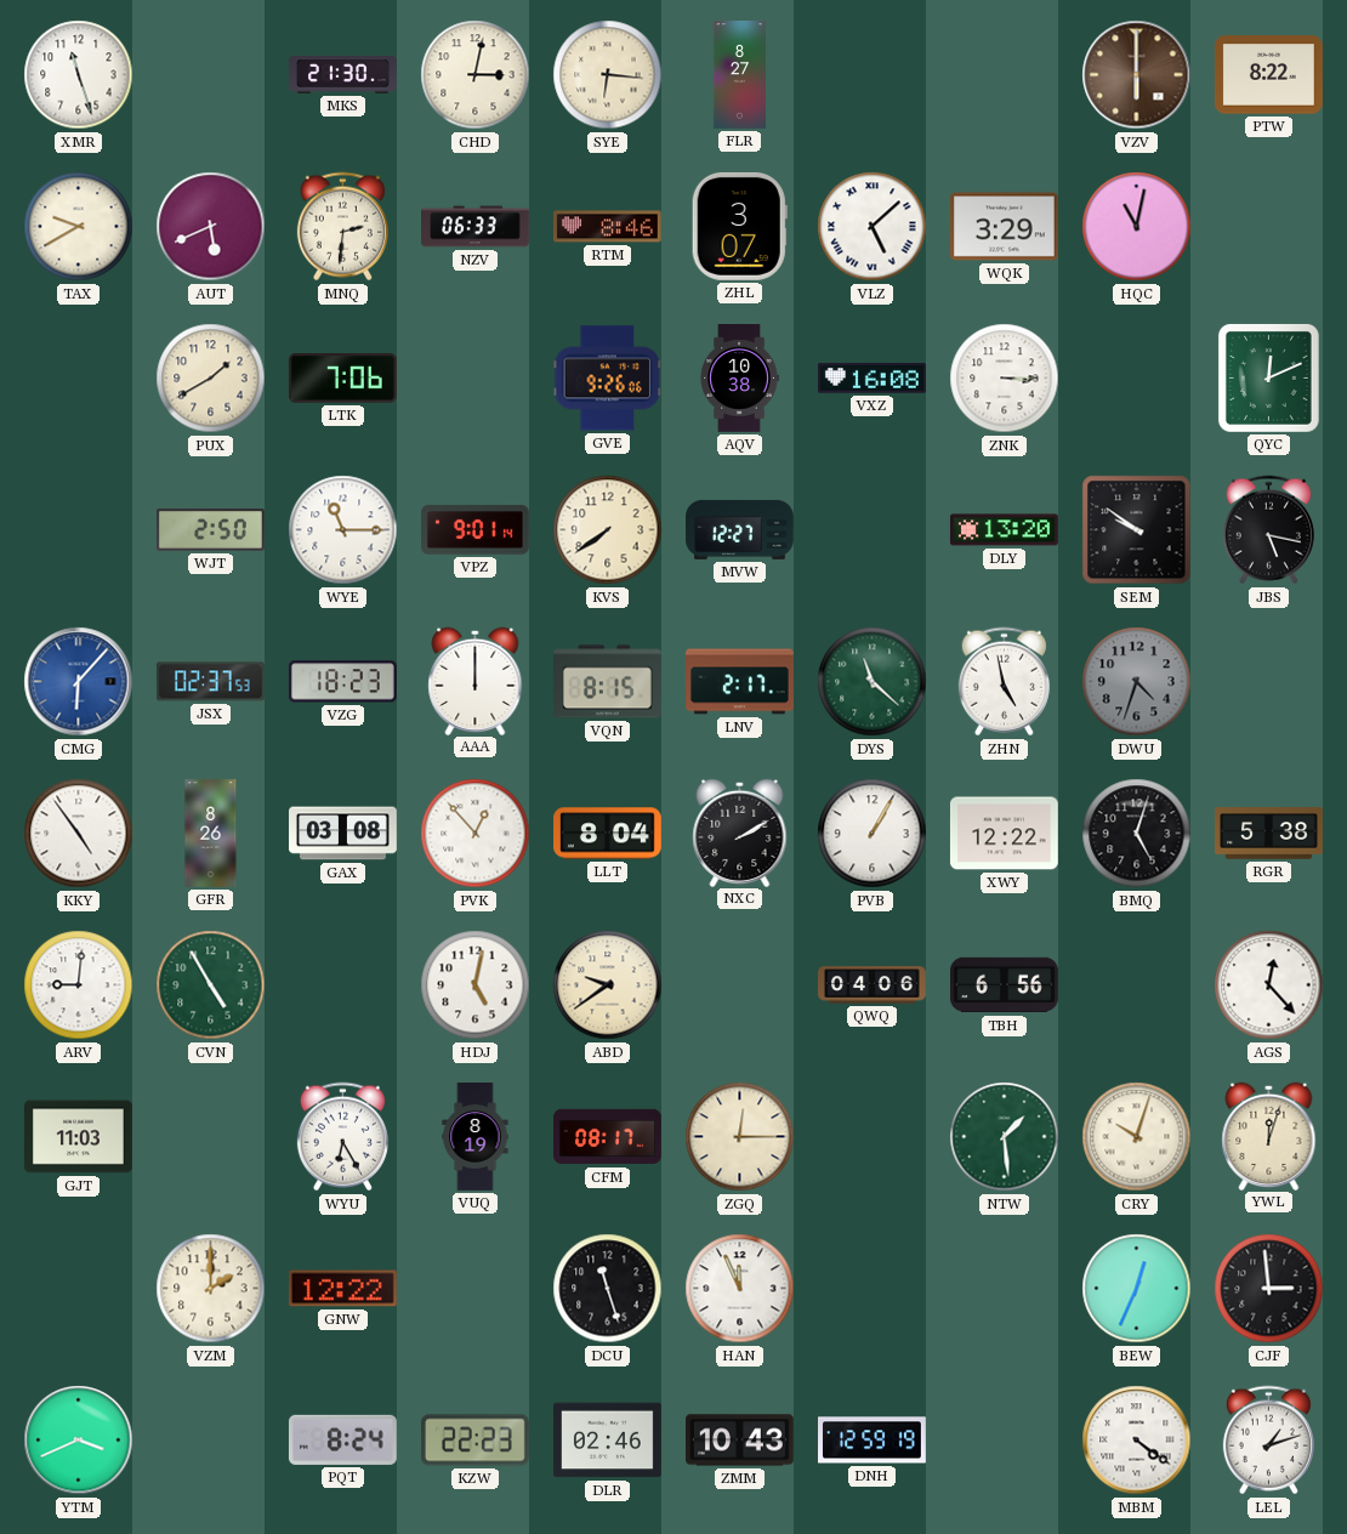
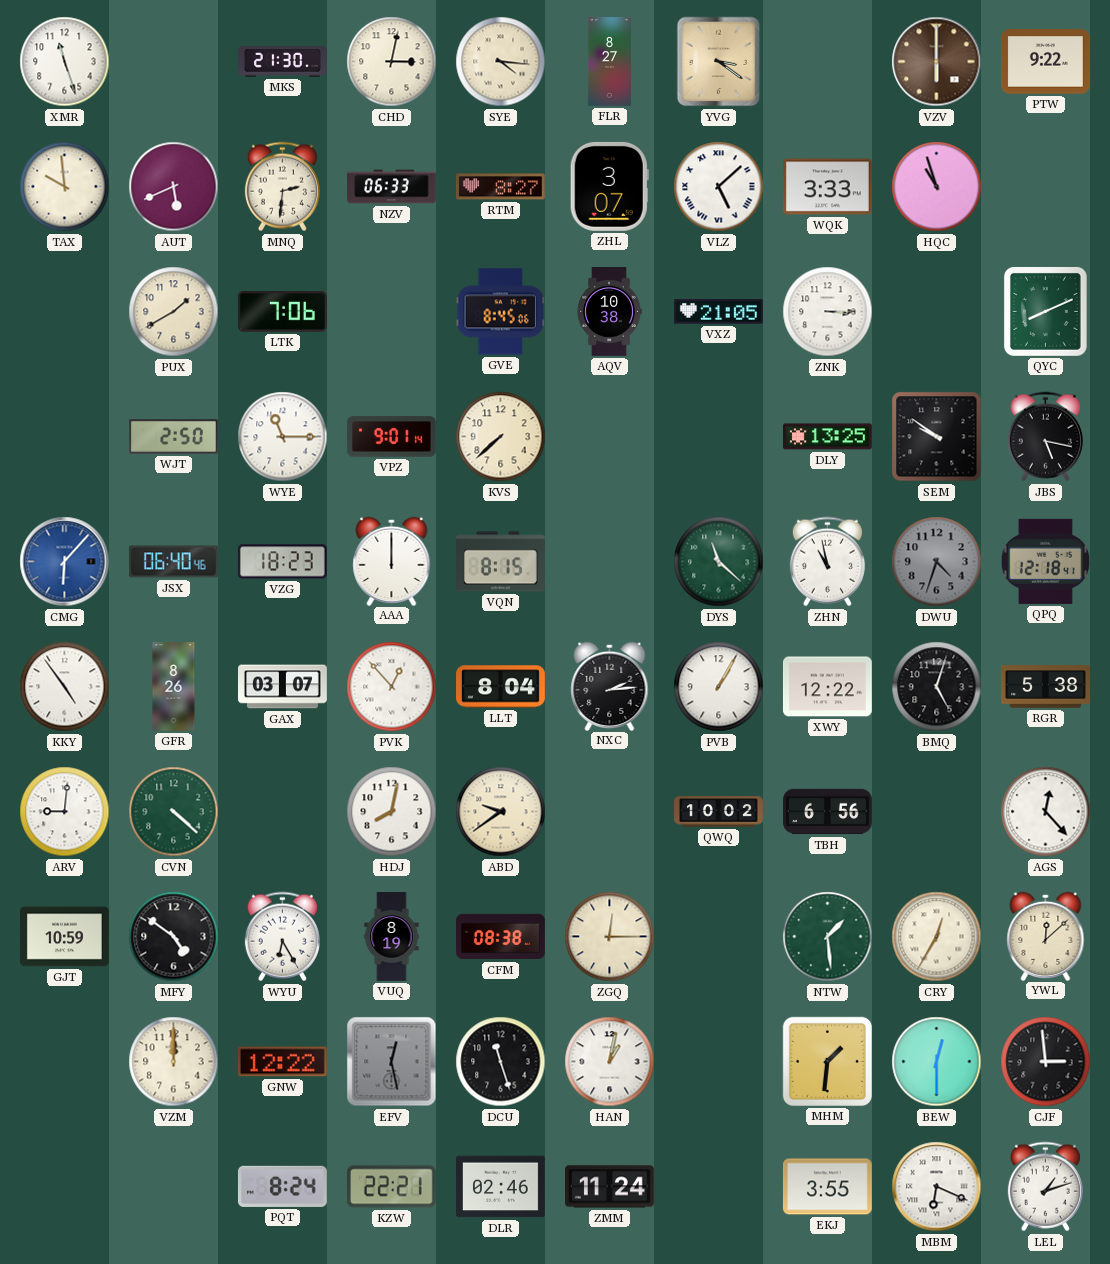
SYE: 6:16 -> 4:16 (501, 62)
YVG: none -> 3:21 (719, 62)
PTW: 8:22 -> 9:22 (1045, 62)
TAX: 9:40 -> 9:59 (65, 187)
RTM: 8:46 -> 8:27 (501, 187)
WQK: 3:29 -> 3:33 (827, 187)
HQC: 11:02 -> 10:57 (937, 187)
GVE: 9:26 -> 8:45 (501, 312)
VXZ: 16:08 -> 21:05 (719, 312)
QYC: 12:11 -> 8:11 (1045, 311)
KVS: 7:39 -> 7:38 (501, 437)
MVW: 12:27 -> none (740, 529)
DLY: 13:20 -> 13:25 (827, 437)
JSX: 02:37 -> 06:40 (173, 562)
LNV: 2:17 -> none (740, 682)
ZHN: 4:58 -> 10:58 (827, 562)
QPQ: none -> 12:18 (1045, 561)
GAX: 03:08 -> 03:07 (283, 687)
NXC: 2:10 -> 2:14 (610, 686)
CVN: 4:55 -> 4:22 (174, 812)
HDJ: 5:02 -> 8:02 (392, 812)
QWQ: 04:06 -> 10:02 (719, 812)
GJT: 11:03 -> 10:59 (65, 937)
MFY: none -> 4:51 (174, 937)
CFM: 08:17 -> 08:38 (501, 937)
CRY: 10:03 -> 12:35 (937, 937)
YWL: 12:03 -> 12:08 (1046, 936)
VZM: 2:00 -> 12:00 (174, 1062)
EFV: none -> 12:28 (392, 1062)
HAN: 11:56 -> 1:02 (610, 1062)
MHM: none -> 1:31 (827, 1061)
BEW: 12:34 -> 12:30 (937, 1062)
YTM: 3:41 -> none (79, 1441)
KZW: 22:23 -> 22:21 (391, 1187)
ZMM: 10:43 -> 11:24 (610, 1187)
DNH: 12:59 -> none (873, 1441)
EKJ: none -> 3:55 (827, 1187)
MBM: 4:21 -> 6:19 (937, 1187)
